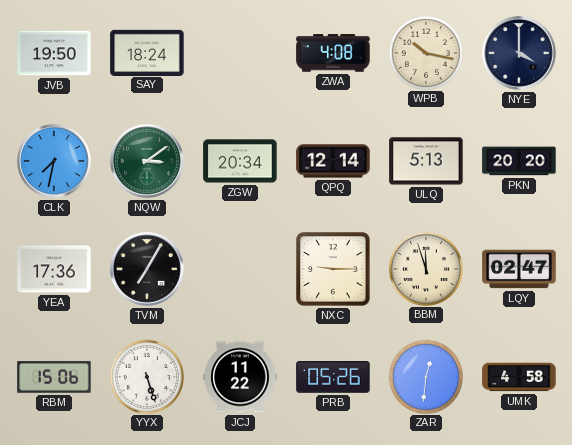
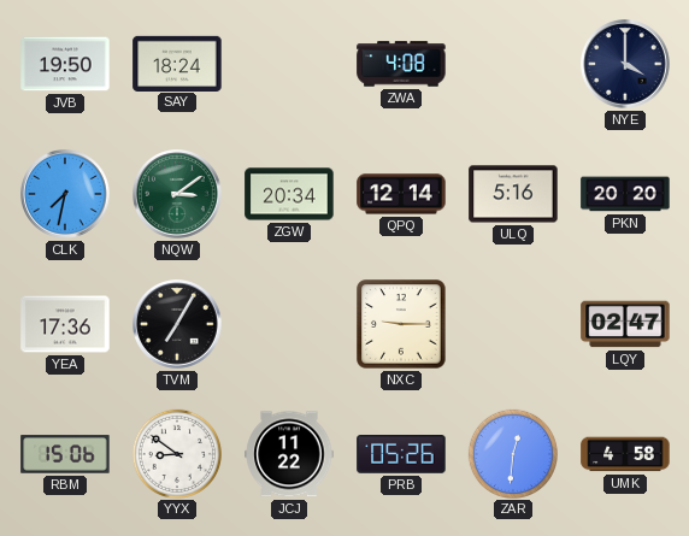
WPB: 10:17 -> none (425, 52)
ULQ: 5:13 -> 5:16 (513, 194)
BBM: 11:57 -> none (425, 268)
YYX: 5:27 -> 8:51 (176, 453)
